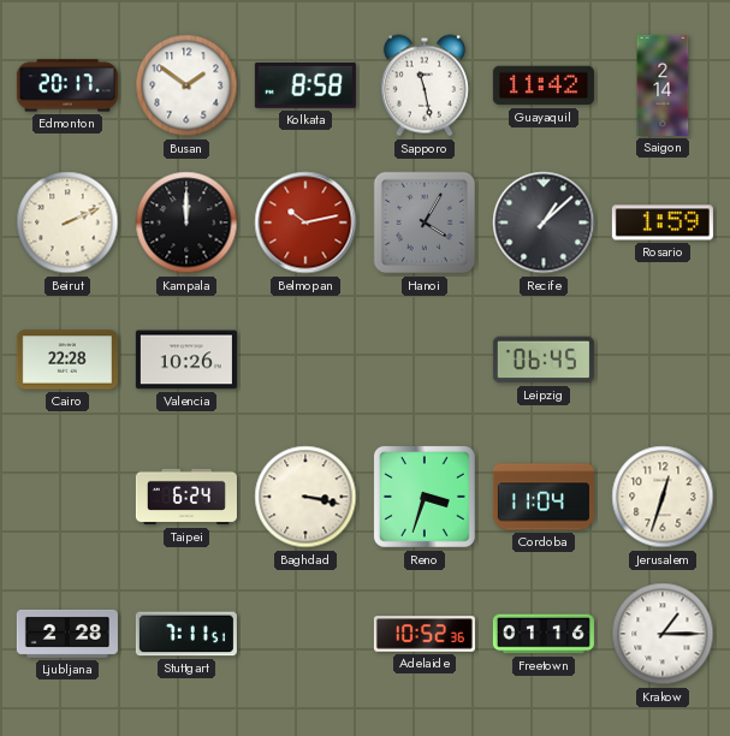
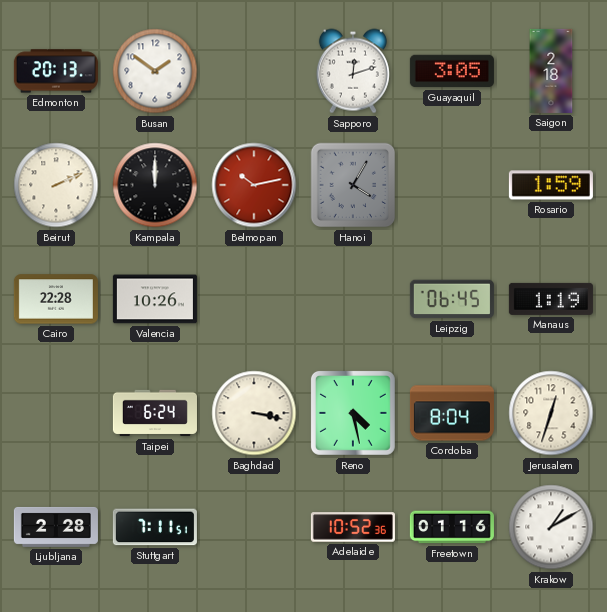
Edmonton: 20:17 -> 20:13 (56, 71)
Kolkata: 8:58 -> none (305, 87)
Sapporo: 11:28 -> 12:12 (353, 71)
Guayaquil: 11:42 -> 3:05 (452, 71)
Saigon: 2:14 -> 2:18 (551, 71)
Recife: 1:08 -> none (544, 222)
Manaus: none -> 1:19 (551, 299)
Reno: 3:33 -> 4:28 (353, 413)
Cordoba: 11:04 -> 8:04 (452, 413)
Krakow: 1:15 -> 1:10 (551, 527)
